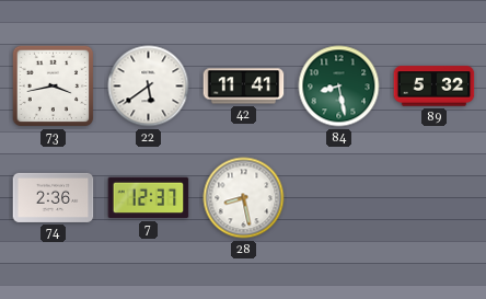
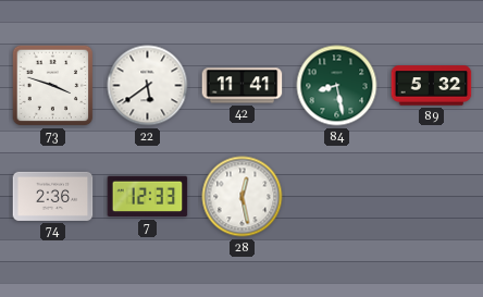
73: 3:43 -> 3:48 (53, 86)
7: 12:37 -> 12:33 (148, 197)
28: 8:28 -> 12:28 (243, 197)
